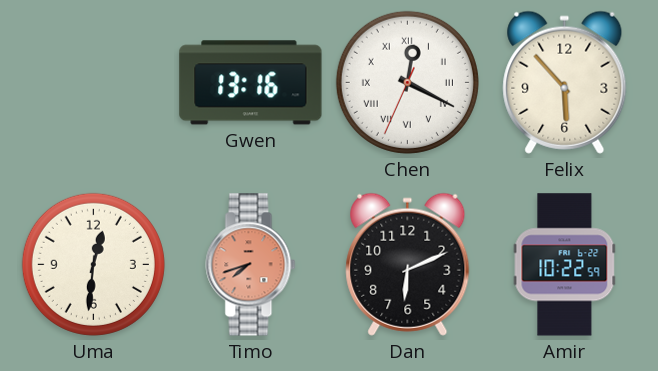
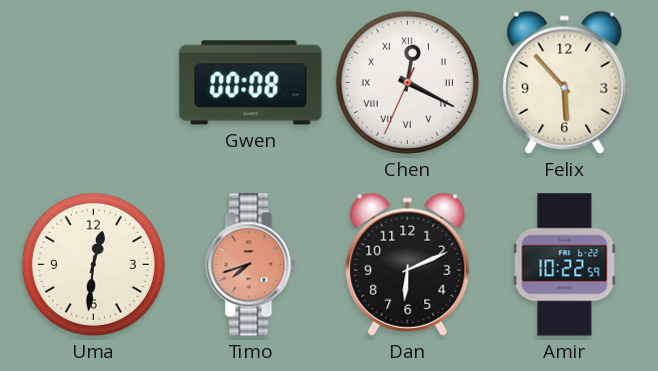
Gwen: 13:16 -> 00:08 (251, 83)
